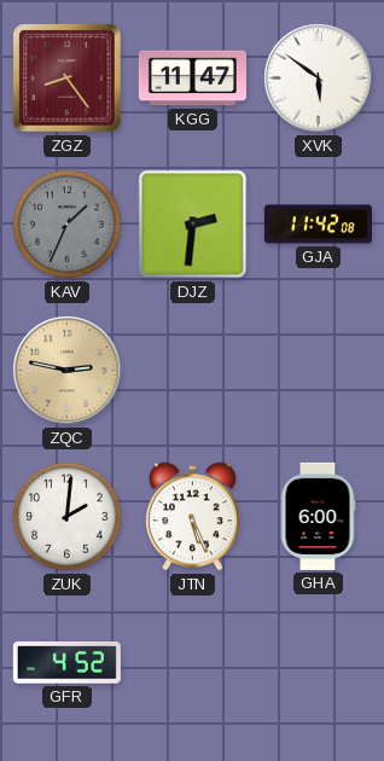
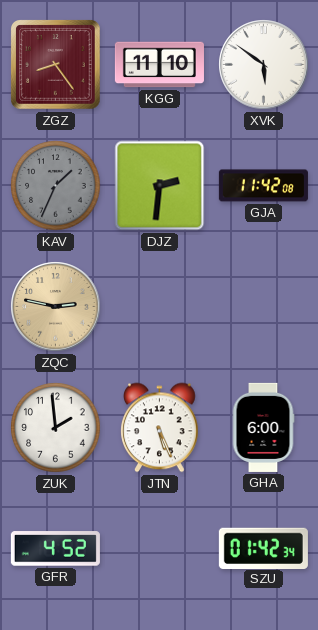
KGG: 11:47 -> 11:10 (159, 65)
ZUK: 2:01 -> 1:59 (56, 428)
SZU: none -> 01:42 (263, 548)
